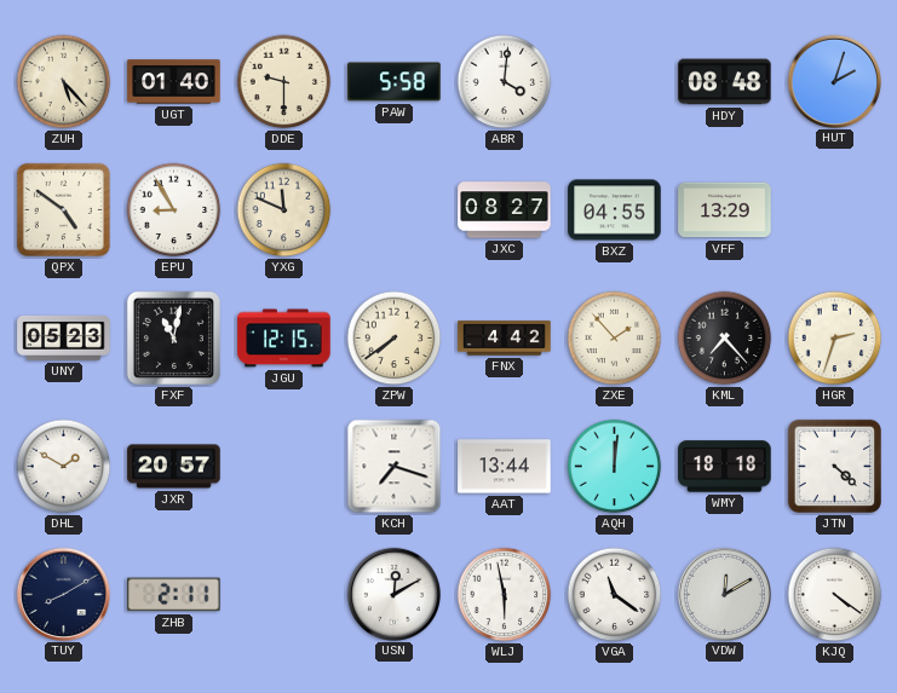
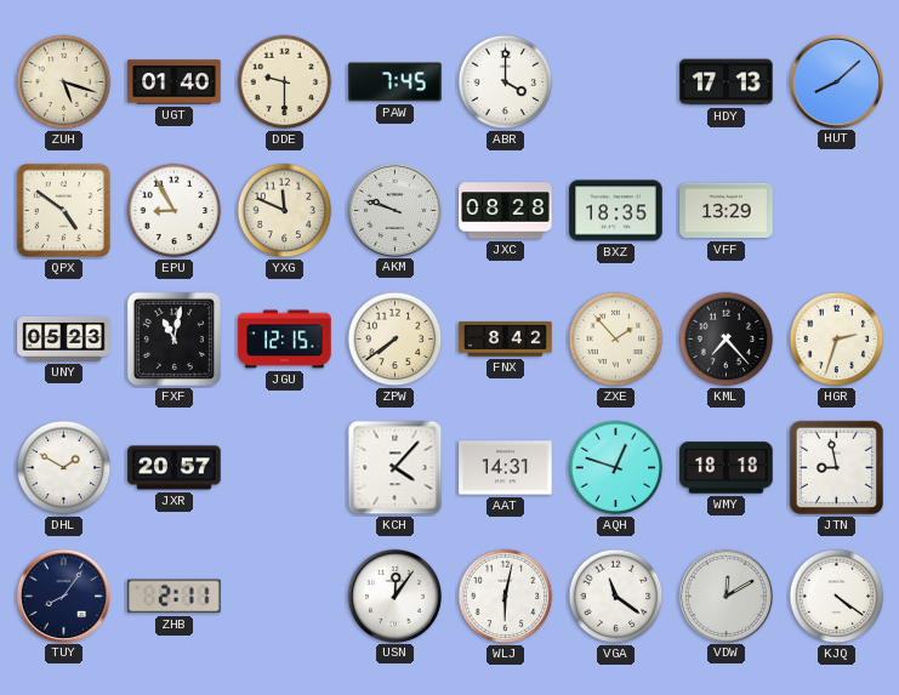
ZUH: 5:23 -> 5:18 (64, 82)
PAW: 5:58 -> 7:45 (396, 82)
ABR: 4:01 -> 4:00 (506, 82)
HDY: 08:48 -> 17:13 (727, 82)
HUT: 2:03 -> 8:08 (836, 81)
AKM: none -> 9:48 (394, 210)
JXC: 08:27 -> 08:28 (506, 211)
BXZ: 04:55 -> 18:35 (616, 211)
FNX: 4:42 -> 8:42 (506, 340)
KCH: 7:18 -> 4:07 (396, 468)
AAT: 13:44 -> 14:31 (506, 468)
AQH: 12:01 -> 12:48 (616, 468)
JTN: 4:22 -> 8:58 (836, 467)
TUY: 8:10 -> 8:06 (63, 596)
USN: 12:10 -> 12:06 (394, 596)
WLJ: 5:58 -> 6:02 (506, 597)
